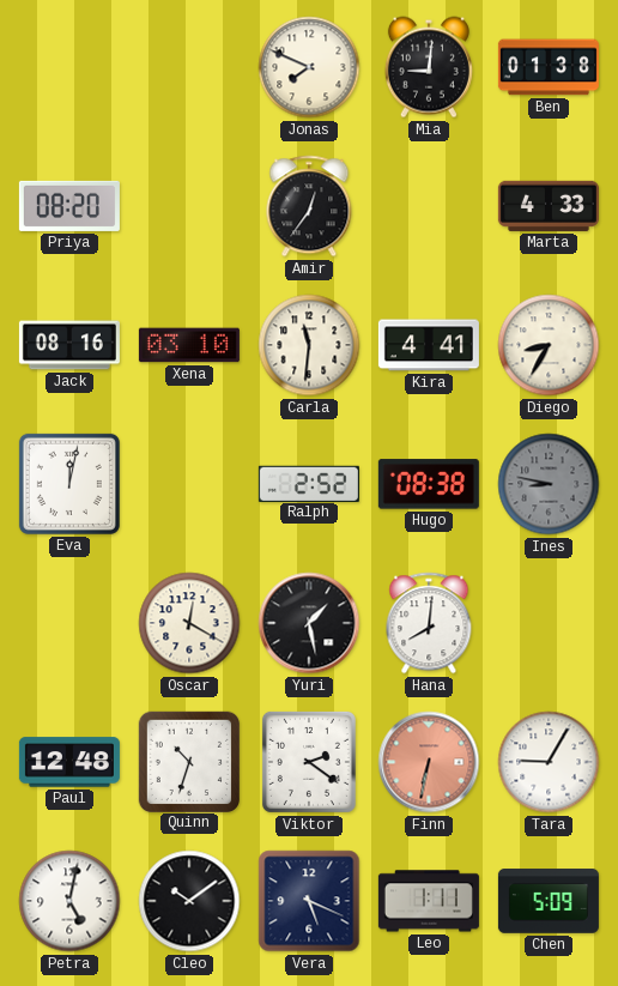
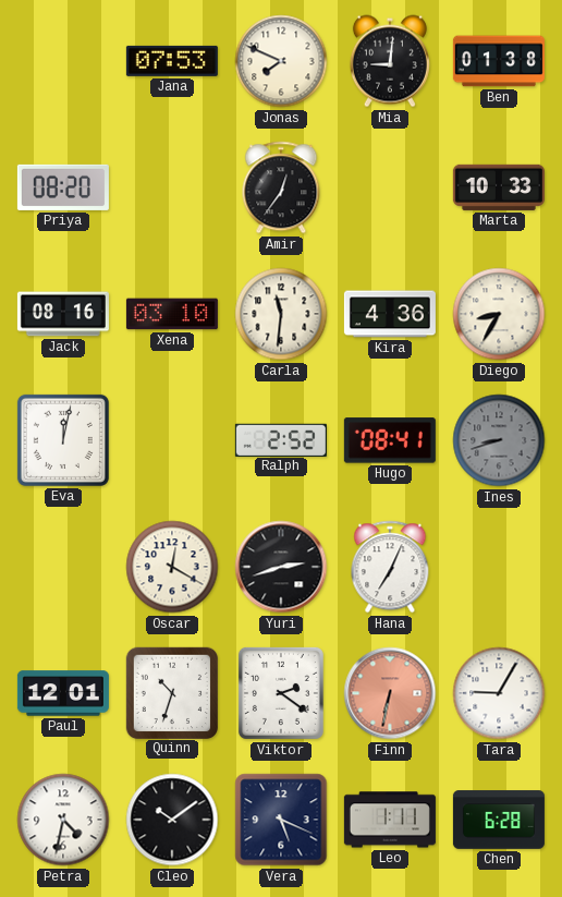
Jana: none -> 07:53 (172, 61)
Marta: 4:33 -> 10:33 (499, 187)
Kira: 4:41 -> 4:36 (390, 314)
Hugo: 08:38 -> 08:41 (390, 440)
Ines: 8:47 -> 8:42 (499, 440)
Yuri: 1:28 -> 2:42 (281, 567)
Hana: 8:01 -> 7:04 (390, 567)
Paul: 12:48 -> 12:01 (63, 693)
Petra: 5:02 -> 4:32 (63, 820)
Chen: 5:09 -> 6:28 (499, 820)
